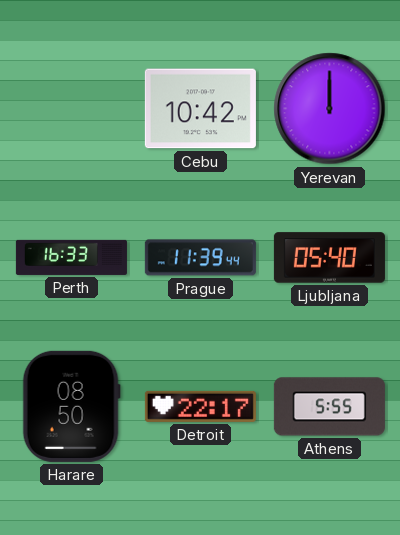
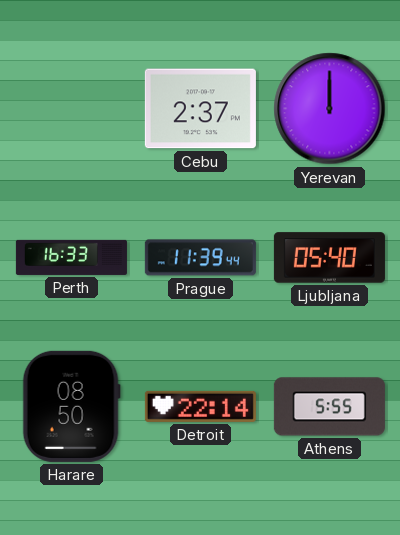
Cebu: 10:42 -> 2:37 (200, 109)
Detroit: 22:17 -> 22:14 (200, 406)
